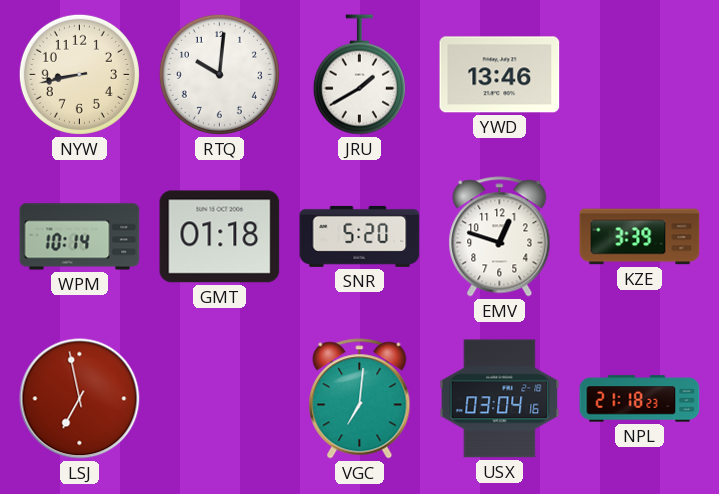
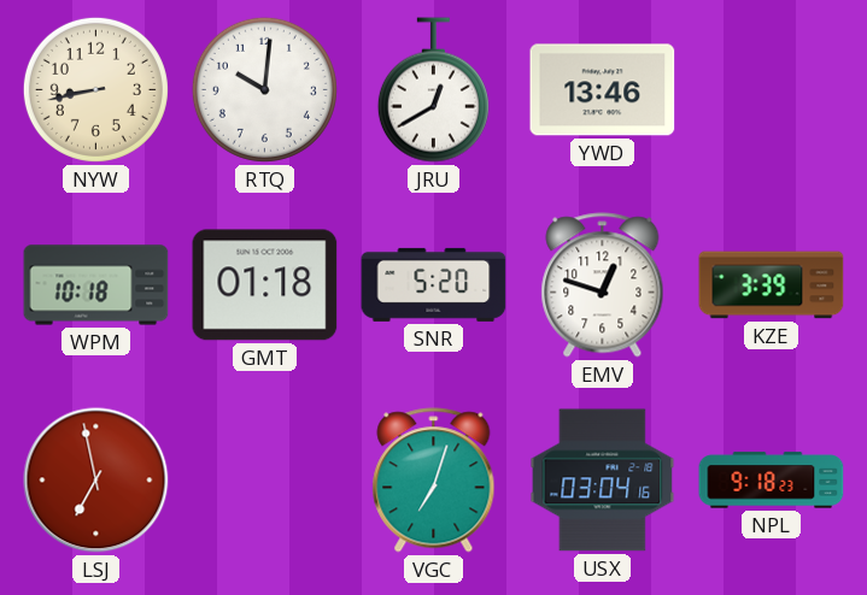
JRU: 1:40 -> 12:40 (433, 90)
WPM: 10:14 -> 10:18 (96, 285)
VGC: 7:01 -> 7:03 (434, 481)
NPL: 21:18 -> 9:18 (772, 481)
